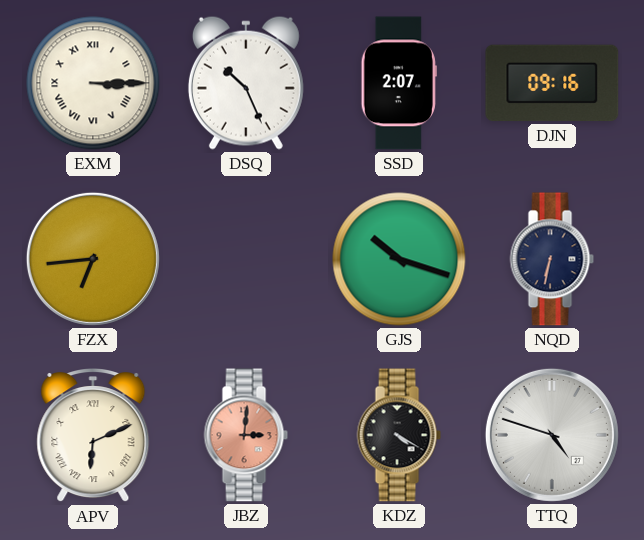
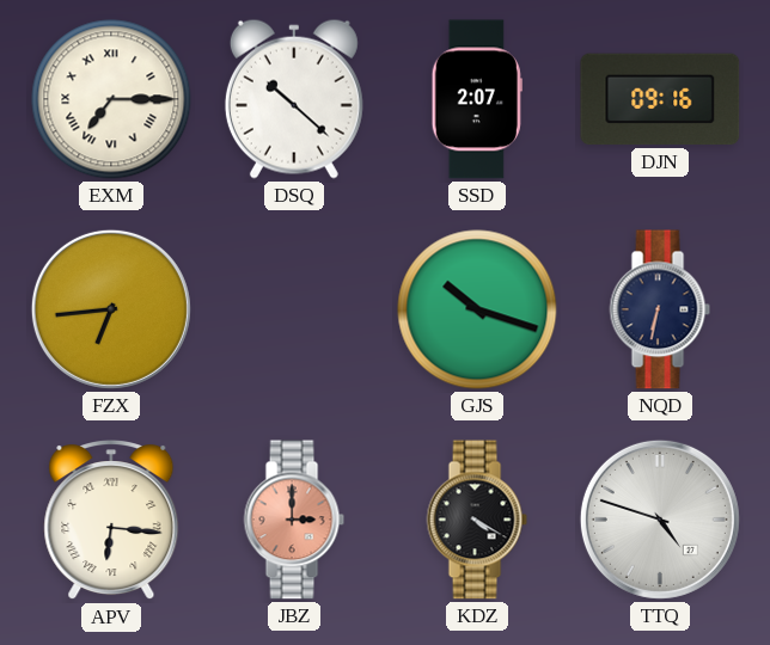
EXM: 3:15 -> 7:15 (111, 99)
DSQ: 10:26 -> 10:22 (294, 99)
APV: 6:11 -> 6:16 (111, 521)
JBZ: 3:01 -> 3:00 (294, 520)
